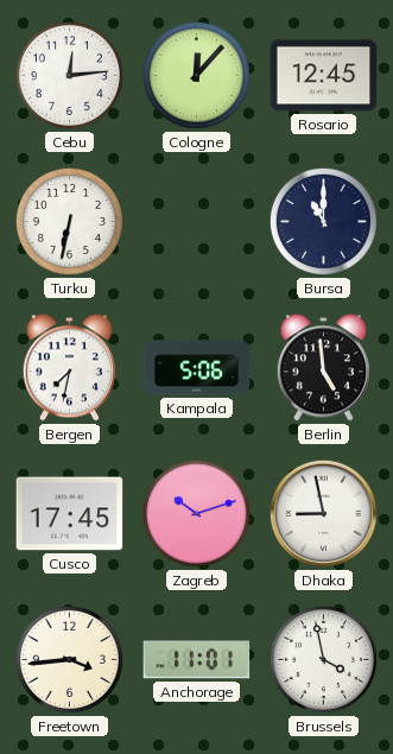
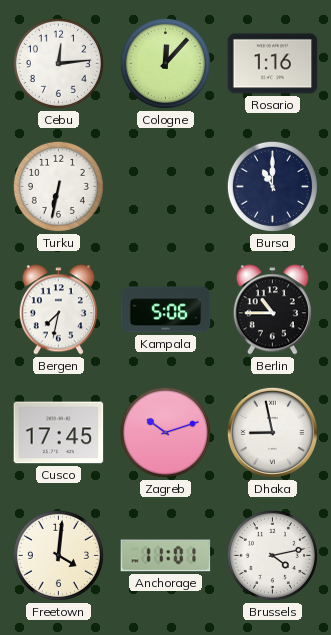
Rosario: 12:45 -> 1:16 (273, 64)
Berlin: 4:59 -> 10:45 (272, 310)
Freetown: 3:44 -> 4:01 (58, 555)
Brussels: 3:58 -> 4:13 (272, 555)
